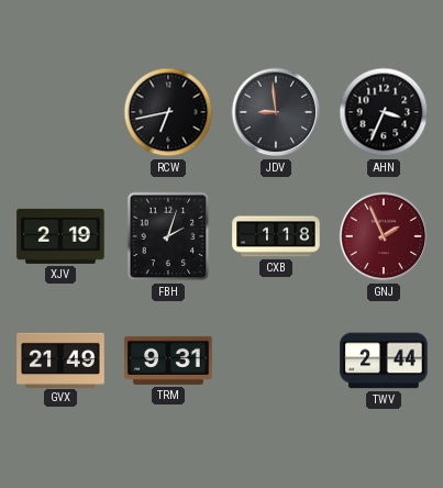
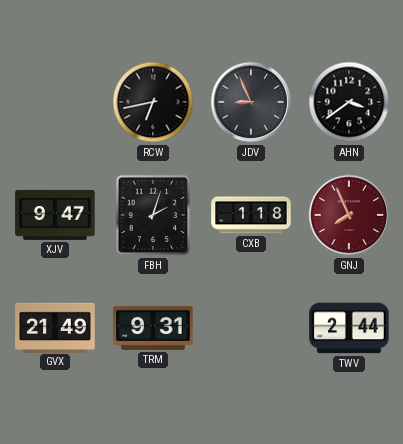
JDV: 8:59 -> 8:56 (251, 102)
AHN: 3:34 -> 3:39 (349, 102)
XJV: 2:19 -> 9:47 (55, 215)
GNJ: 1:56 -> 7:56 (349, 215)
